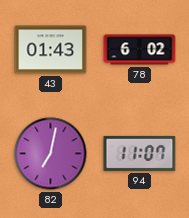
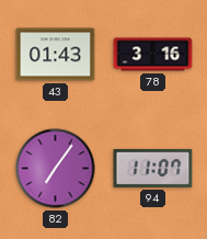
78: 6:02 -> 3:16 (153, 55)
82: 7:02 -> 7:06 (56, 169)
